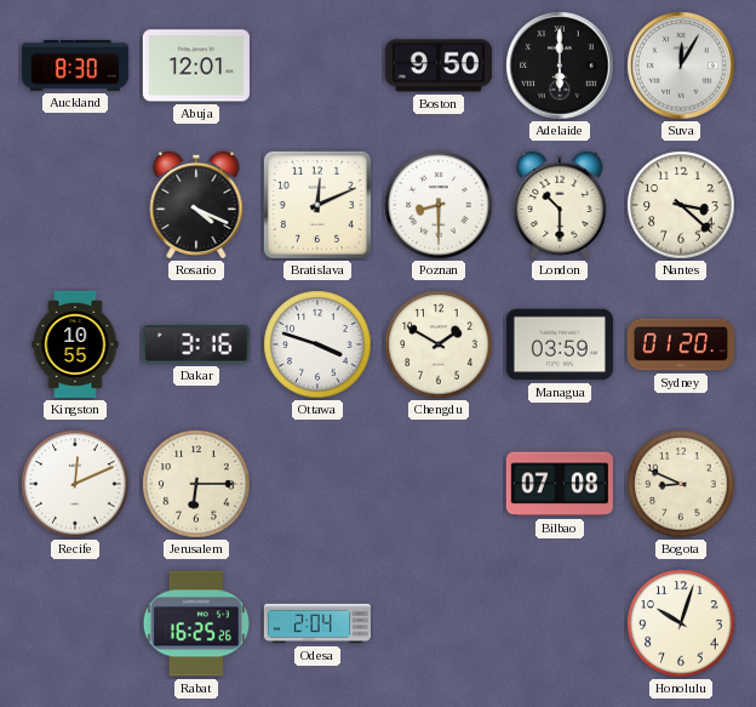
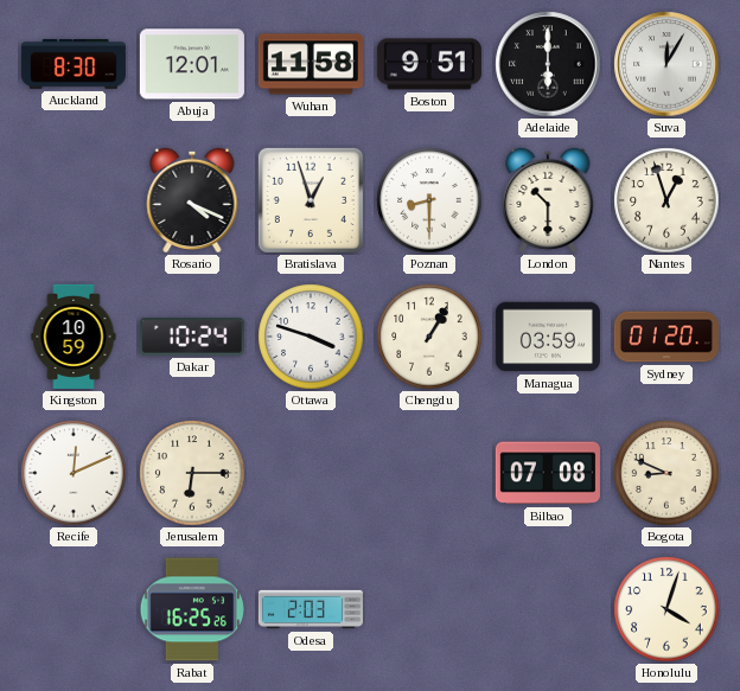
Wuhan: none -> 11:58 (311, 64)
Boston: 9:50 -> 9:51 (429, 64)
Bratislava: 12:11 -> 12:57 (311, 200)
Nantes: 3:22 -> 12:57 (666, 200)
Kingston: 10:55 -> 10:59 (74, 337)
Dakar: 3:16 -> 10:24 (192, 337)
Chengdu: 1:50 -> 1:05 (429, 337)
Odesa: 2:04 -> 2:03 (311, 609)
Honolulu: 10:03 -> 4:03 (666, 609)
